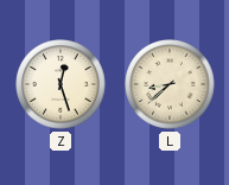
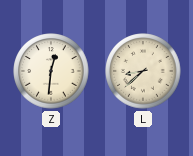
Z: 12:27 -> 12:31 (51, 71)
